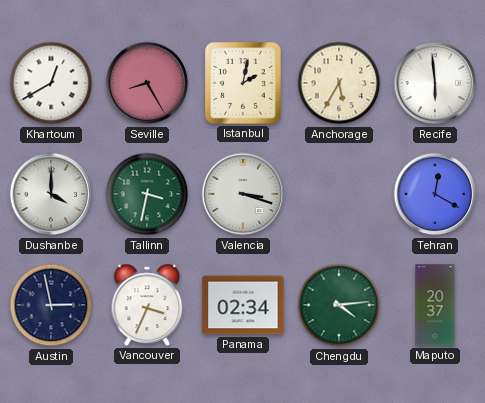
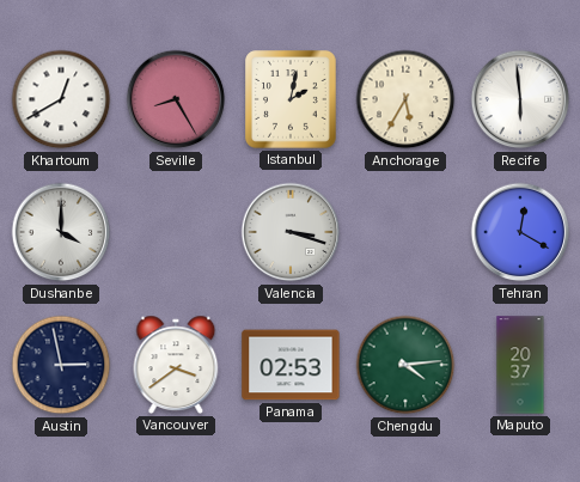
Tallinn: 3:32 -> none (147, 194)
Vancouver: 3:34 -> 3:39 (176, 365)
Panama: 02:34 -> 02:53 (291, 365)
